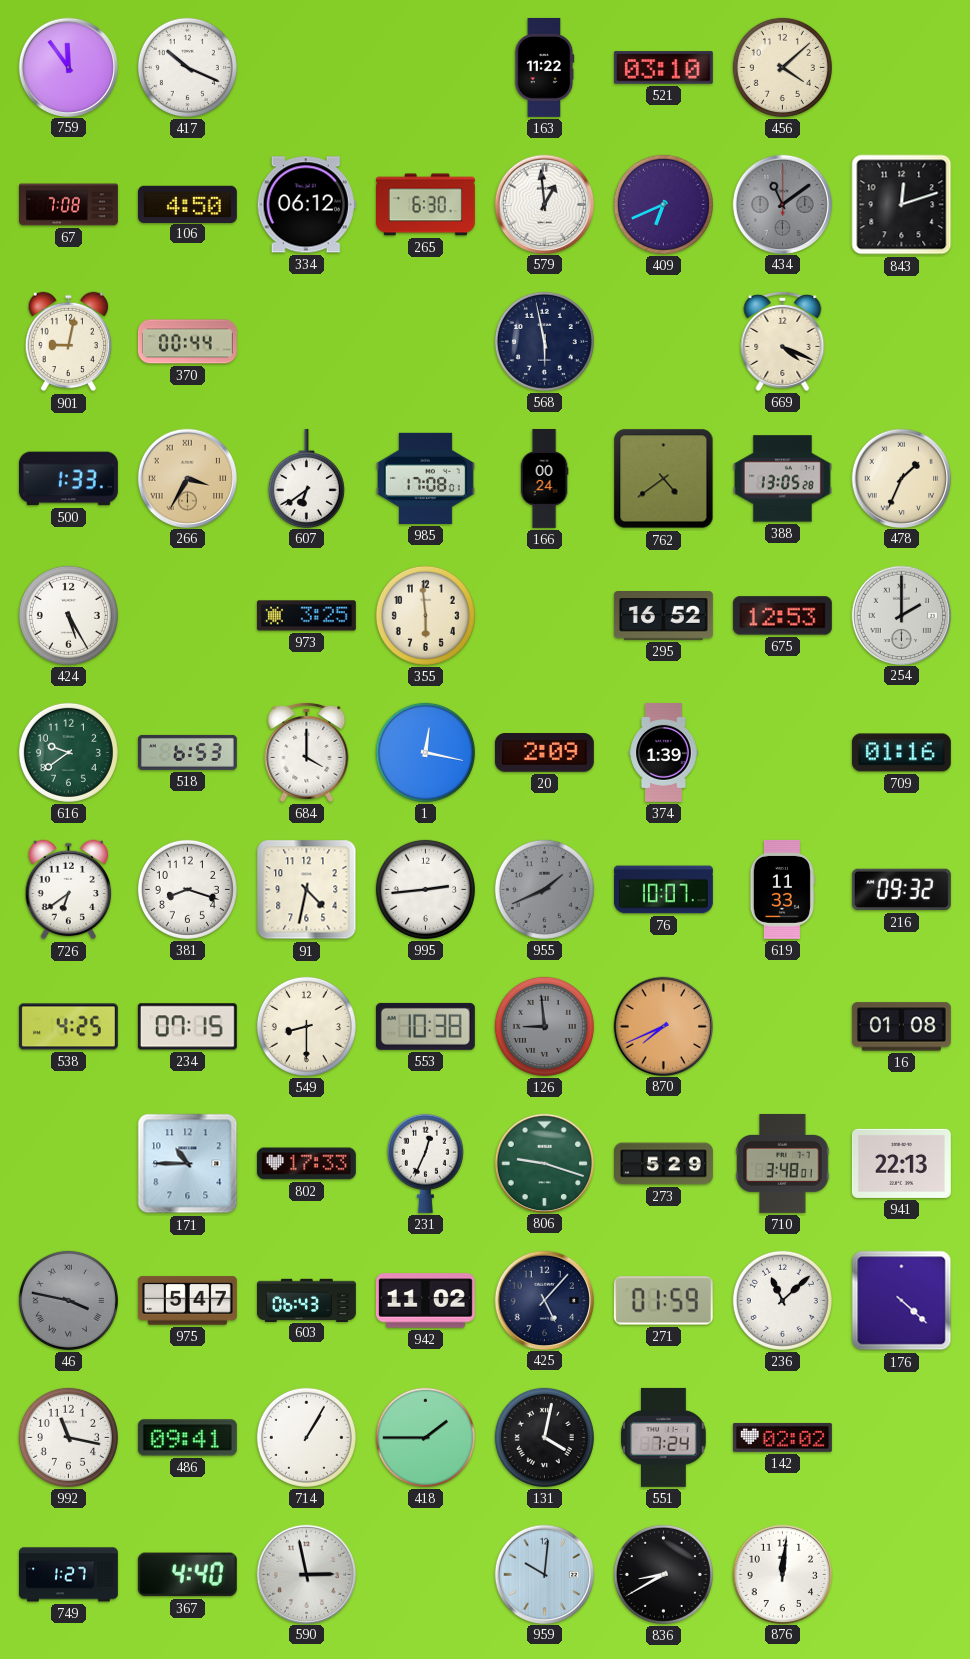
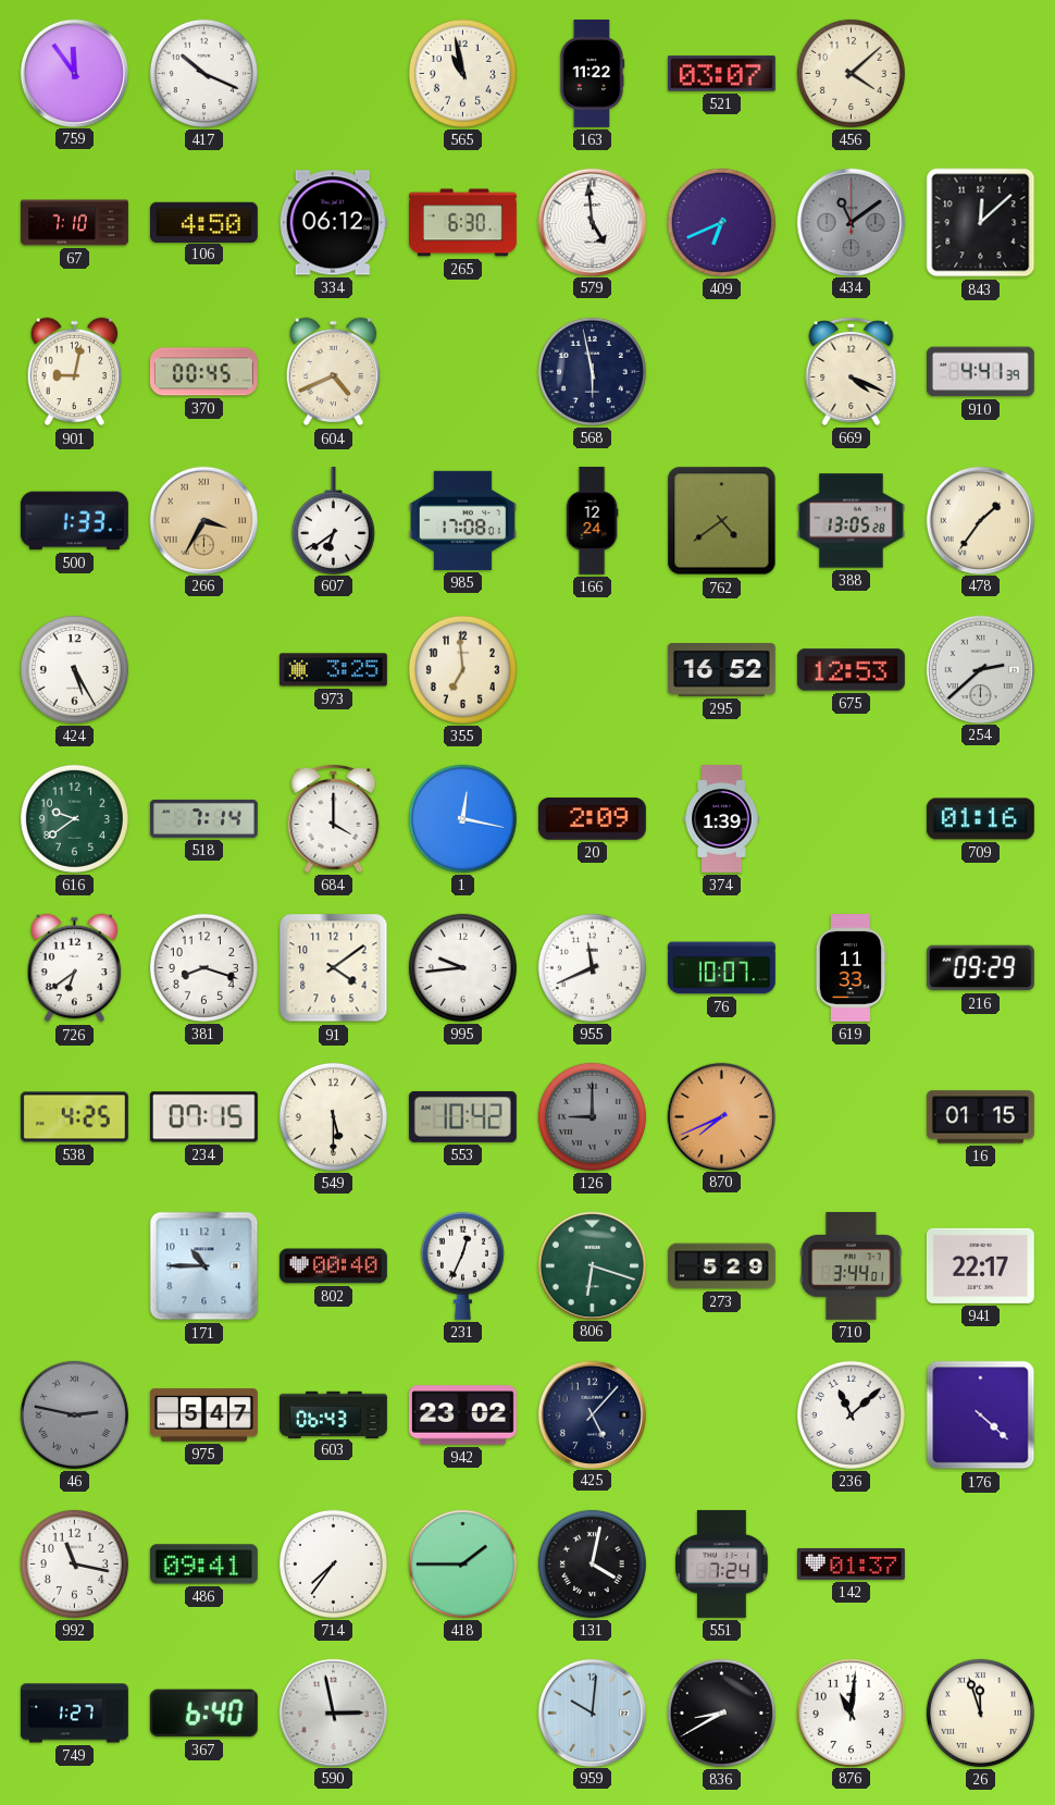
565: none -> 10:58 (462, 73)
521: 03:10 -> 03:07 (721, 74)
67: 7:08 -> 7:10 (75, 223)
579: 12:59 -> 4:59 (592, 222)
843: 12:12 -> 12:08 (981, 223)
370: 00:44 -> 00:45 (203, 372)
604: none -> 4:41 (334, 372)
910: none -> 4:41 (980, 372)
166: 00:24 -> 12:24 (592, 521)
478: 1:34 -> 1:36 (980, 520)
355: 5:59 -> 6:59 (462, 669)
254: 2:00 -> 2:38 (980, 669)
518: 6:53 -> 7:14 (203, 818)
91: 4:32 -> 4:09 (334, 968)
995: 2:44 -> 9:44 (462, 967)
955: 1:41 -> 11:41 (592, 967)
955 dial: grey -> white (592, 967)
216: 09:32 -> 09:29 (980, 968)
549: 8:30 -> 5:30 (333, 1116)
553: 10:38 -> 10:42 (462, 1116)
126: 8:59 -> 9:00 (592, 1116)
16: 01:08 -> 01:15 (980, 1117)
802: 17:33 -> 00:40 (333, 1266)
806: 9:18 -> 6:18 (592, 1265)
710: 3:48 -> 3:44 (852, 1265)
941: 22:13 -> 22:17 (980, 1265)
46: 3:47 -> 2:47 (74, 1414)
942: 11:02 -> 23:02 (462, 1415)
271: 01:59 -> none (663, 1301)
714: 1:05 -> 7:36 (333, 1563)
142: 02:02 -> 01:37 (851, 1563)
367: 4:40 -> 6:40 (203, 1714)
876: 12:01 -> 11:01 (851, 1713)
26: none -> 11:57 (980, 1713)
